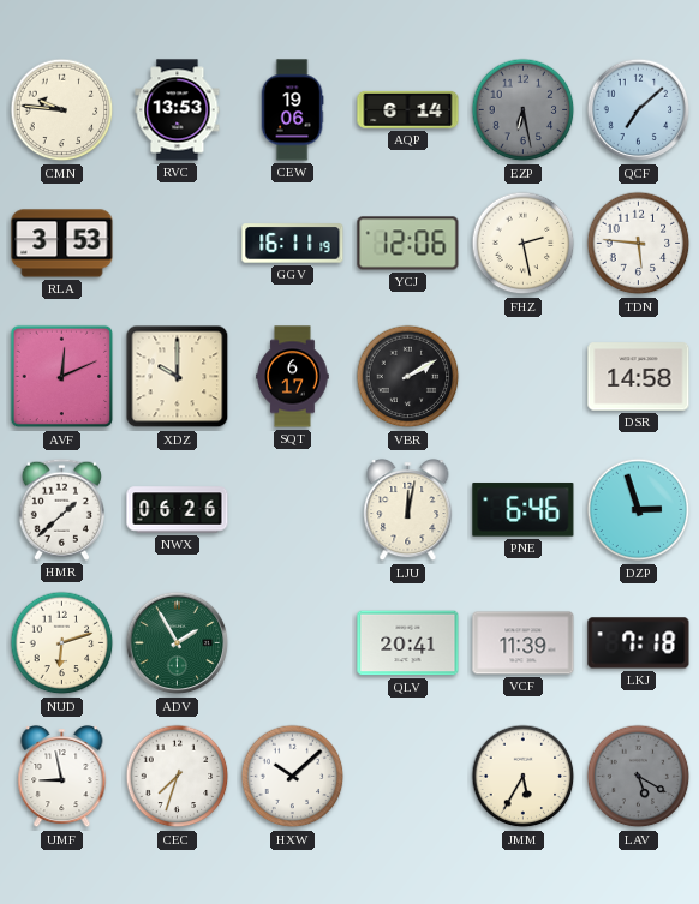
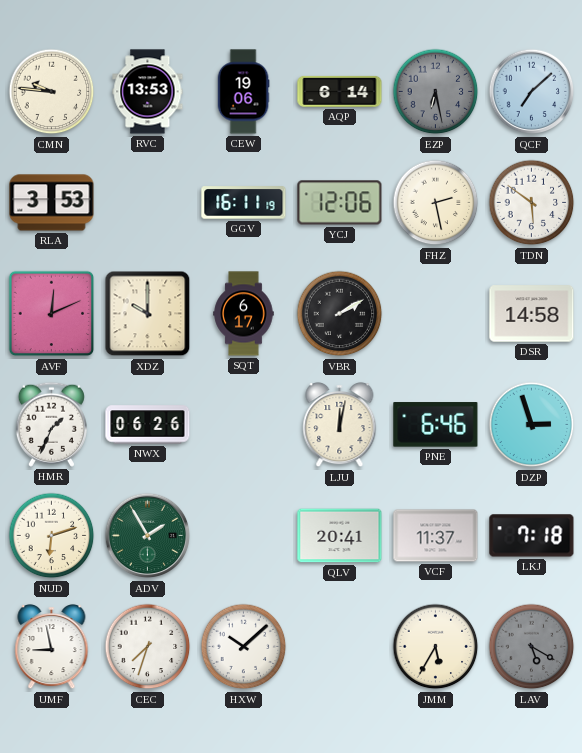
TDN: 5:46 -> 5:51 (532, 203)
HMR: 1:38 -> 1:34 (51, 424)
VCF: 11:39 -> 11:37 (436, 536)
